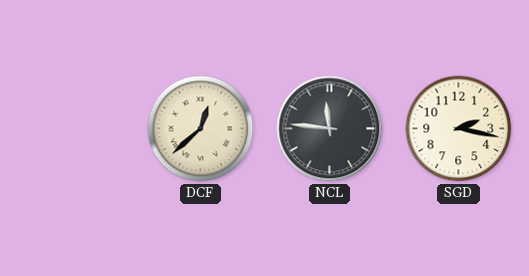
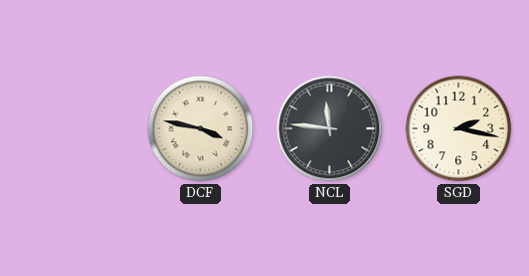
DCF: 12:38 -> 3:47 (201, 129)
